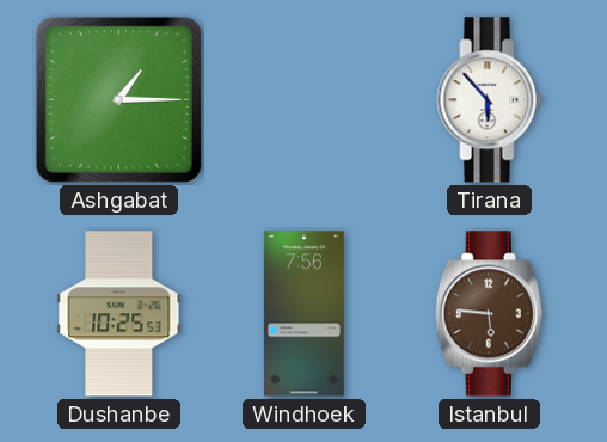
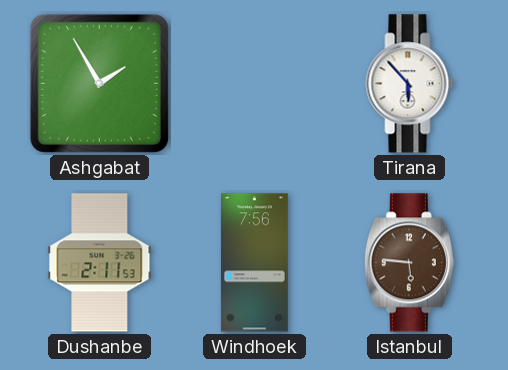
Ashgabat: 1:15 -> 1:55 (99, 83)
Dushanbe: 10:25 -> 2:11 (100, 263)
